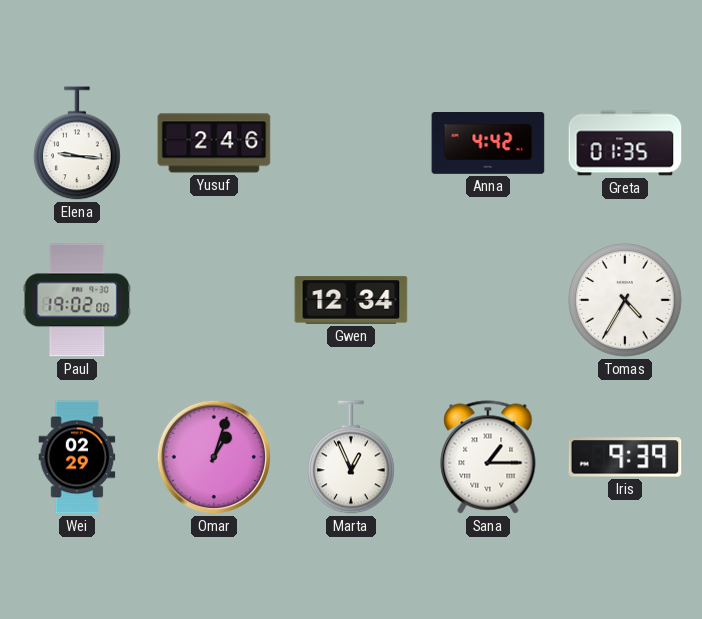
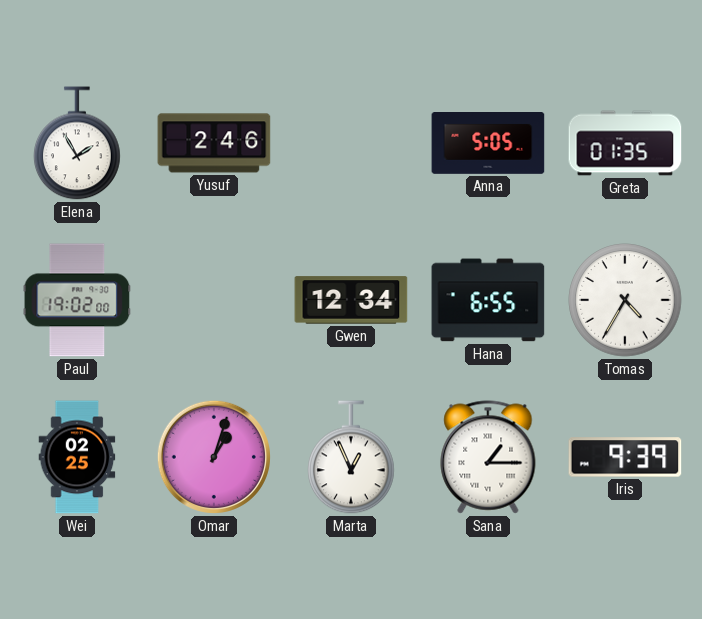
Elena: 9:16 -> 1:55 (77, 143)
Anna: 4:42 -> 5:05 (488, 144)
Hana: none -> 6:55 (488, 300)
Wei: 02:29 -> 02:25 (77, 457)
